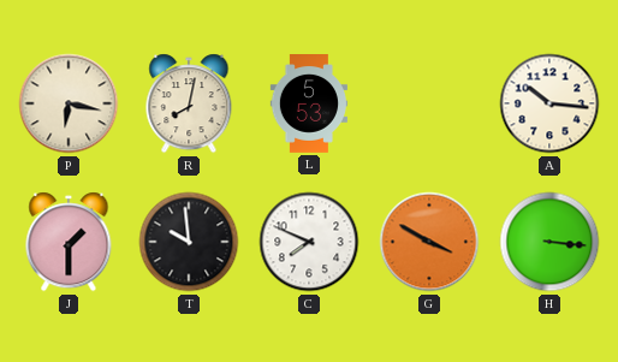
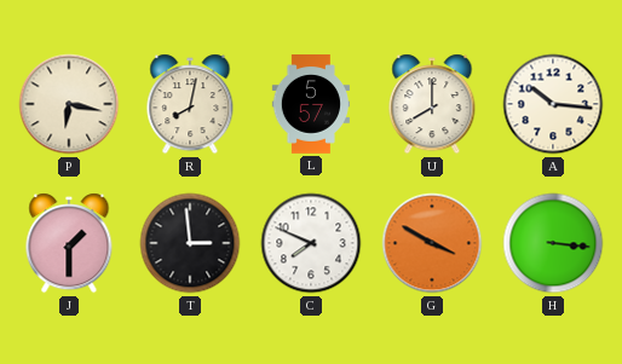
L: 5:53 -> 5:57 (310, 105)
U: none -> 8:00 (432, 104)
T: 9:59 -> 2:59 (190, 243)
